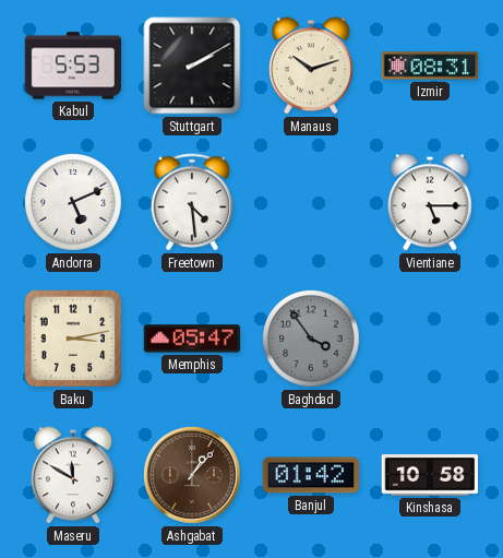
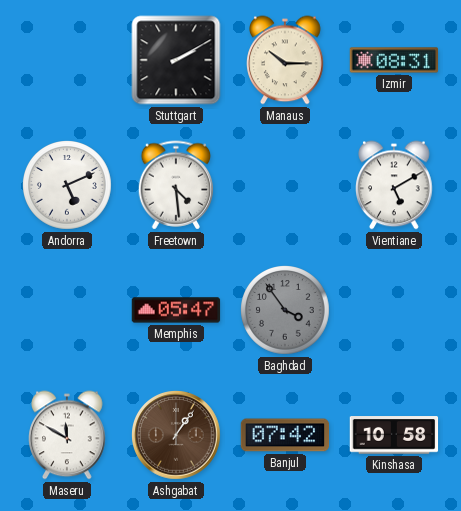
Kabul: 5:53 -> none (73, 66)
Manaus: 10:12 -> 10:15 (285, 60)
Vientiane: 5:15 -> 5:10 (394, 185)
Baku: 3:13 -> none (73, 339)
Ashgabat: 1:07 -> 1:06 (176, 435)
Banjul: 01:42 -> 07:42 (285, 435)
